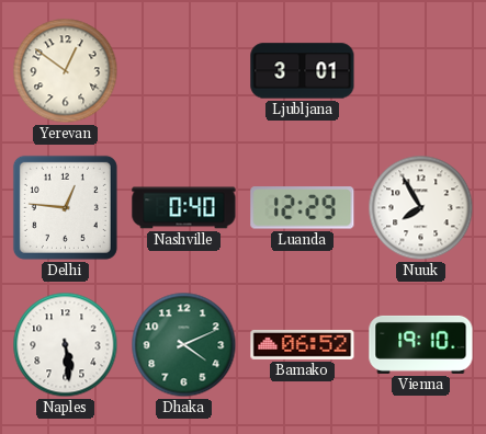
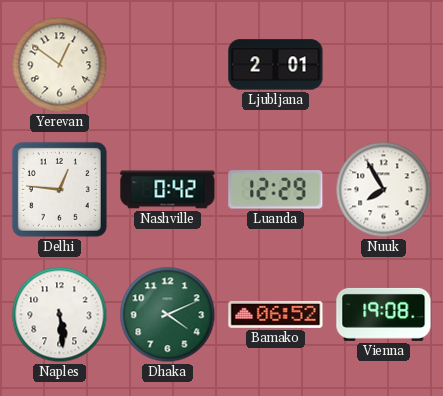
Ljubljana: 3:01 -> 2:01 (276, 65)
Nashville: 0:40 -> 0:42 (168, 190)
Vienna: 19:10 -> 19:08 (384, 314)
